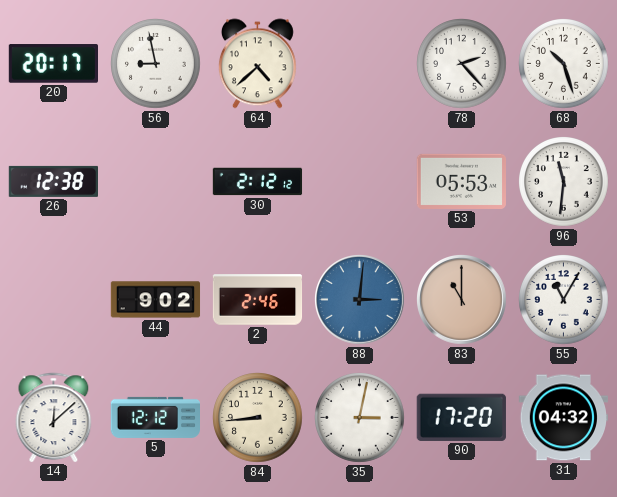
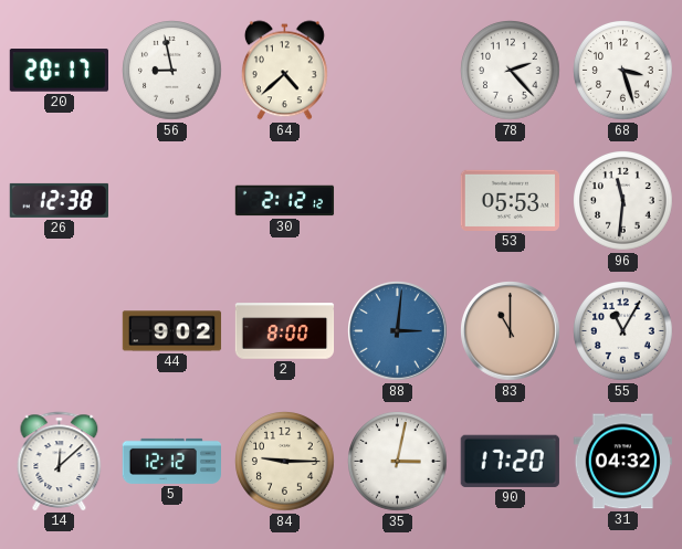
68: 10:27 -> 3:27 (623, 71)
2: 2:46 -> 8:00 (285, 331)
84: 8:44 -> 9:15 (285, 462)
